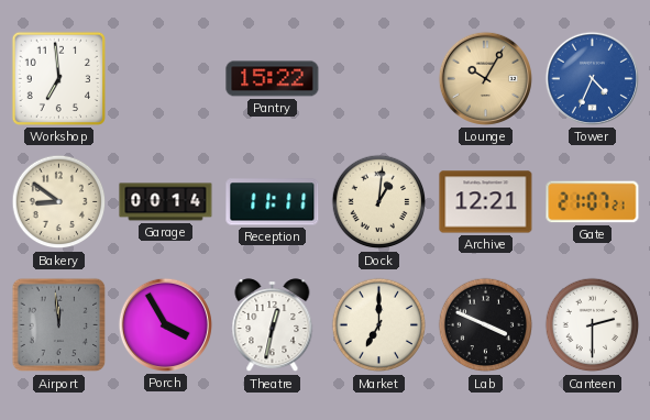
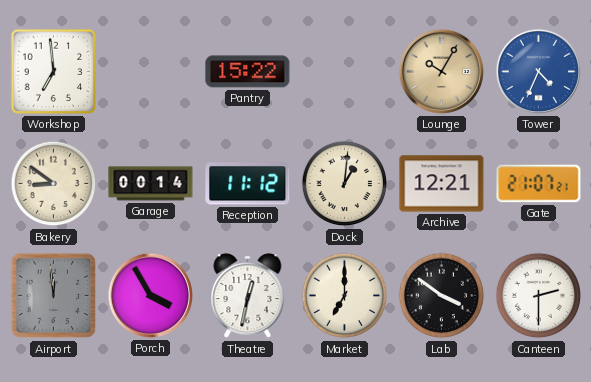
Reception: 11:11 -> 11:12 (248, 184)
Lab: 3:49 -> 3:51 (442, 296)
